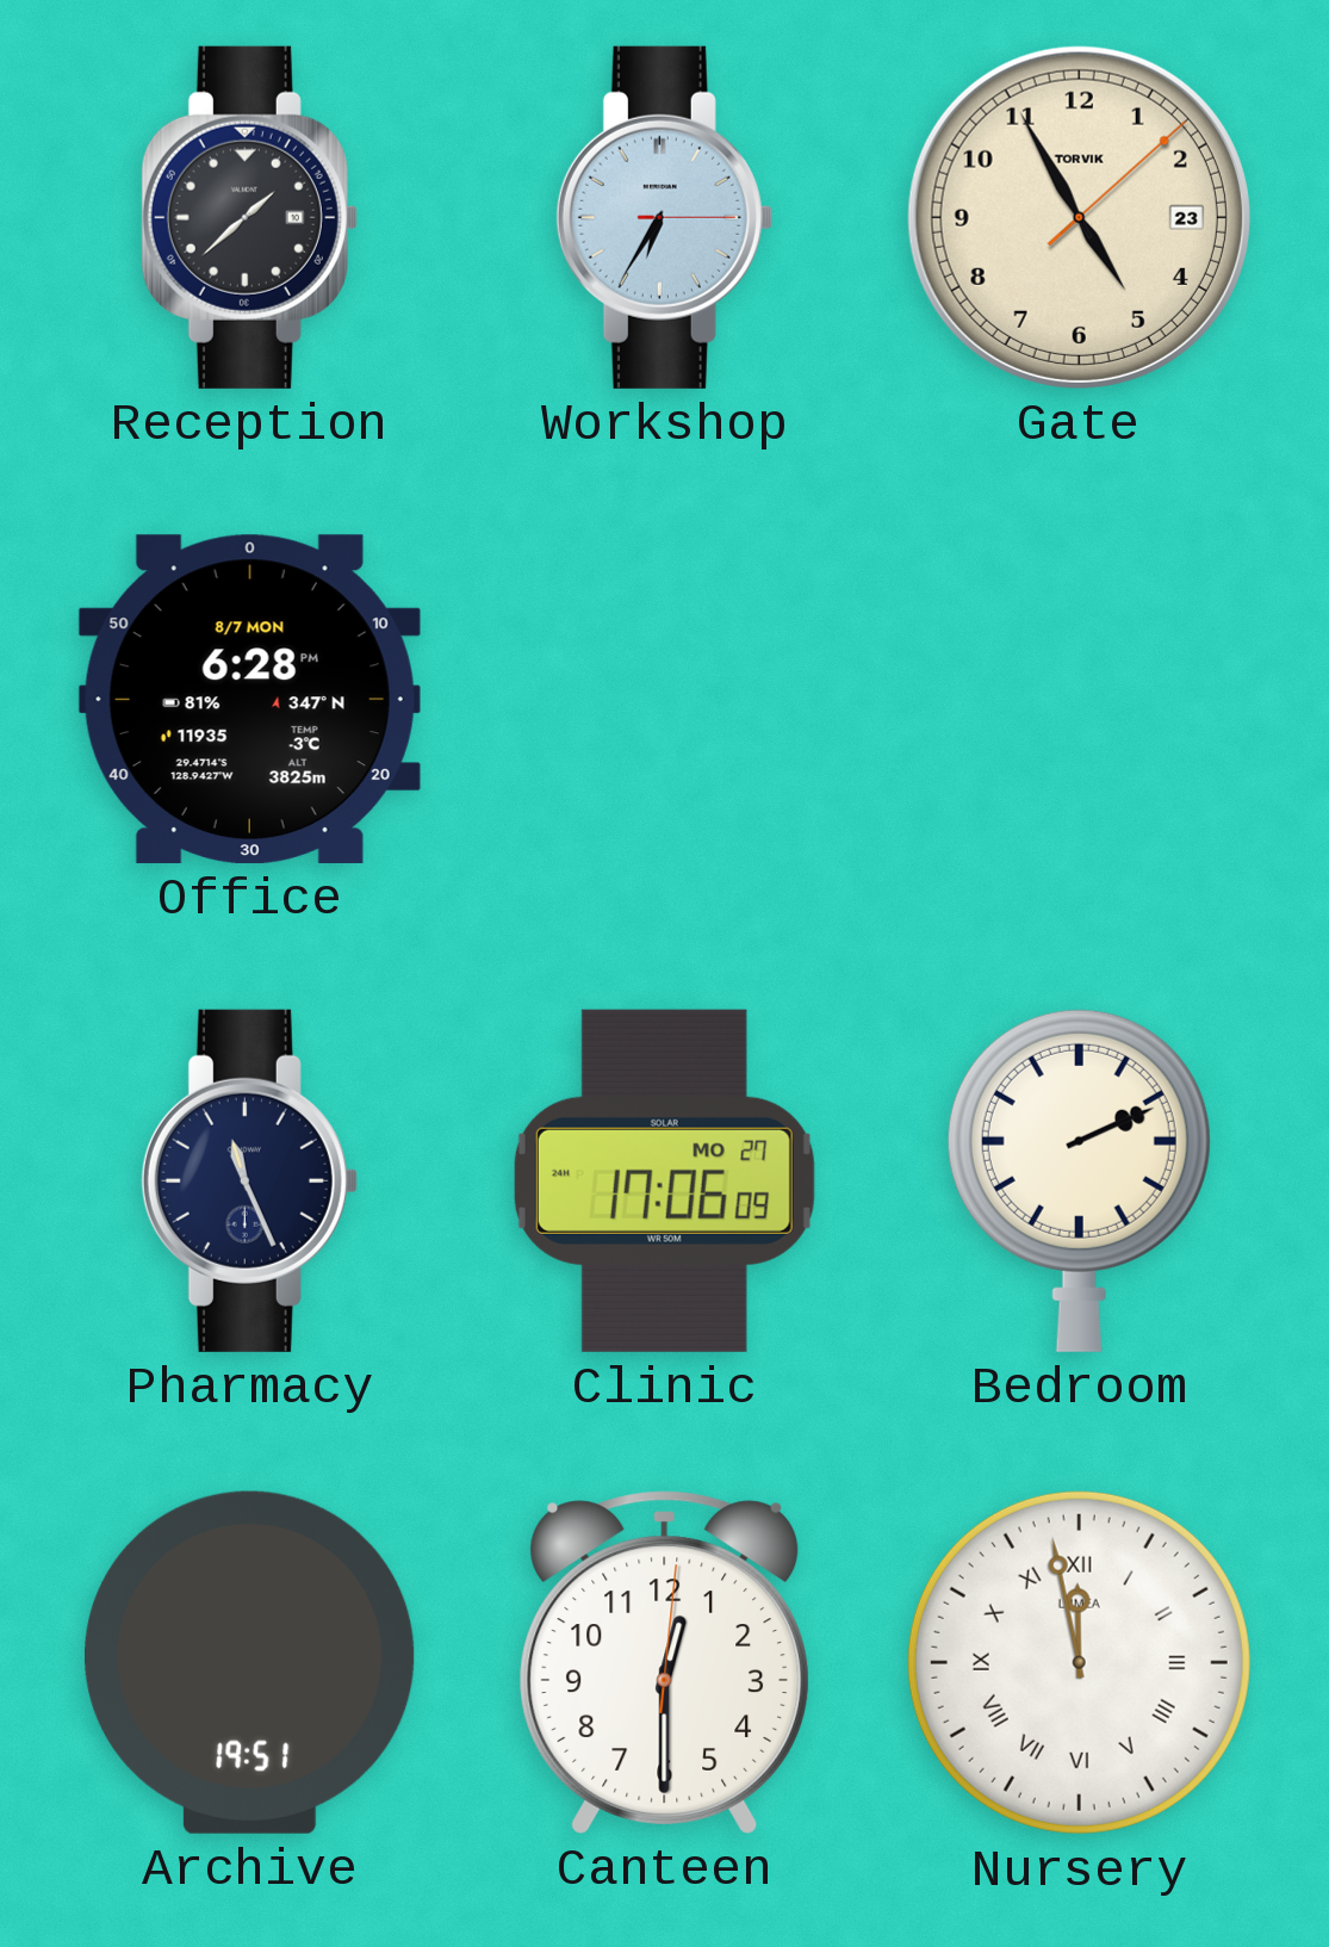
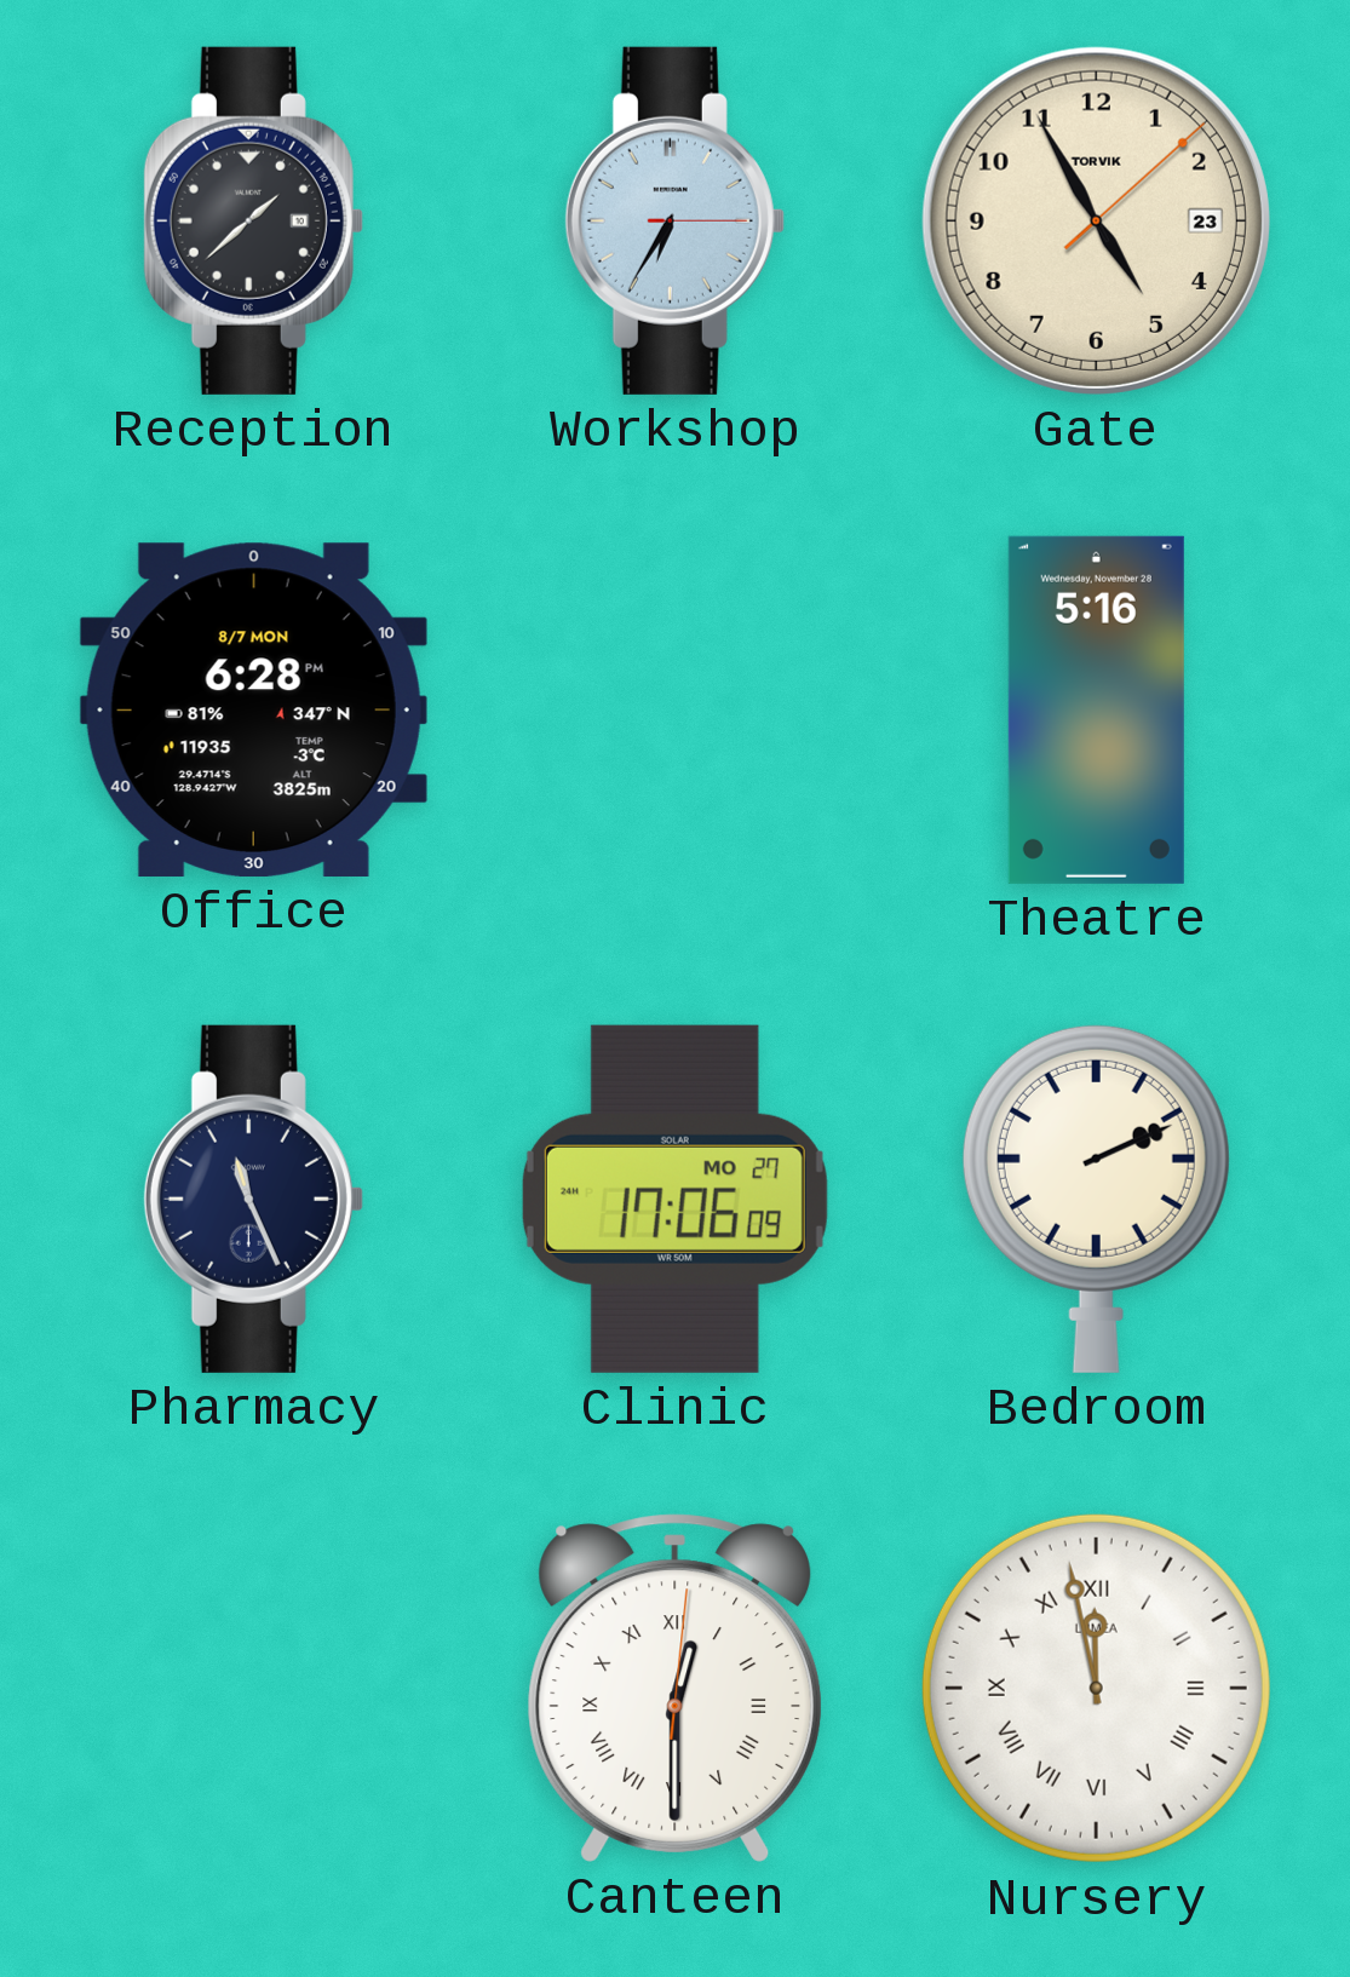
Theatre: none -> 5:16 (1096, 709)
Archive: 19:51 -> none (250, 1662)
Canteen numerals: Arabic -> Roman (676, 1688)
